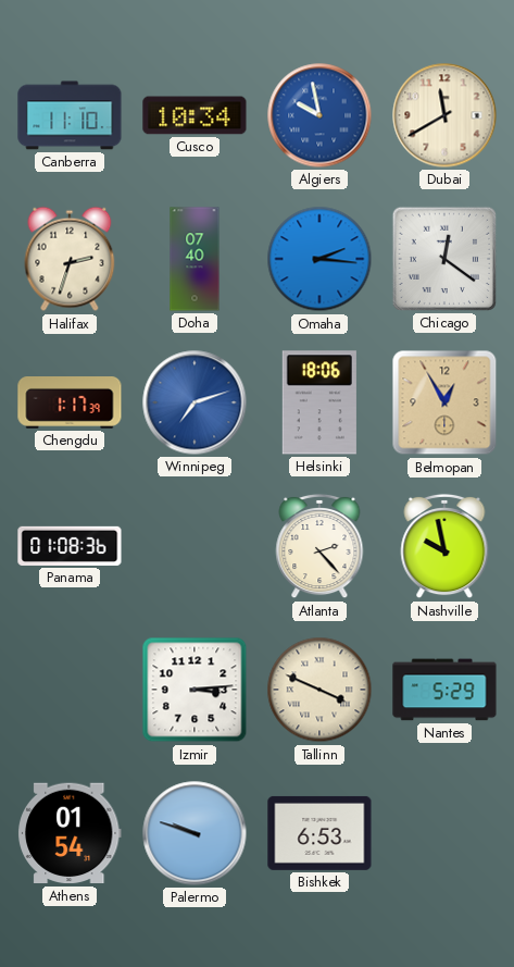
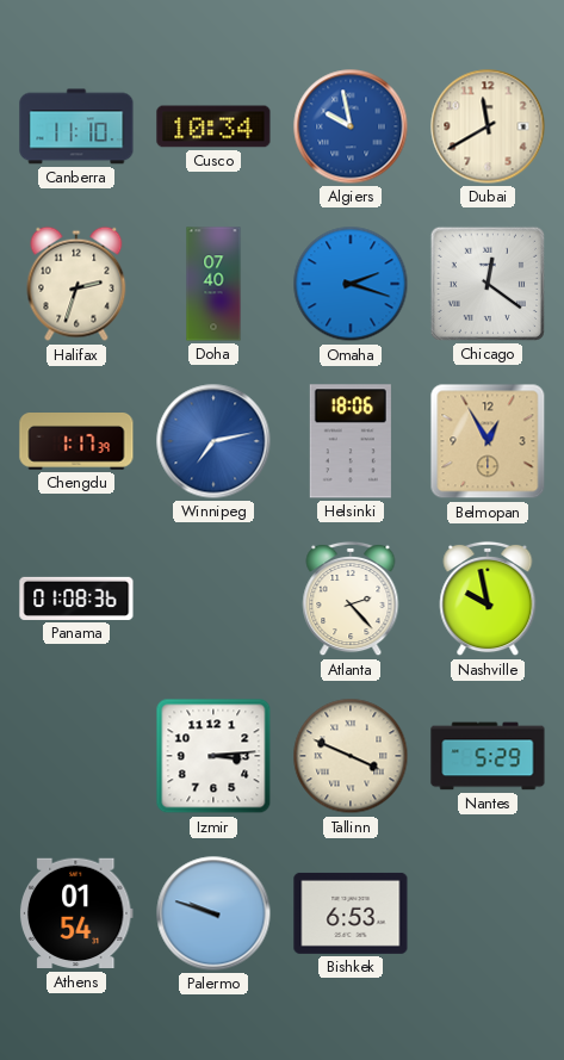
Omaha: 2:16 -> 2:18 (351, 284)
Winnipeg: 7:12 -> 7:13 (213, 441)
